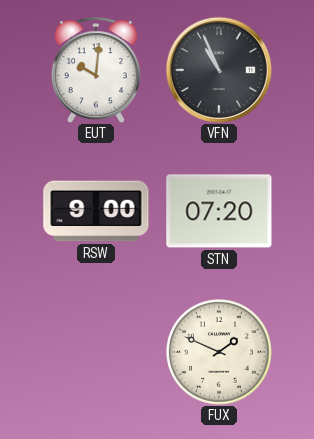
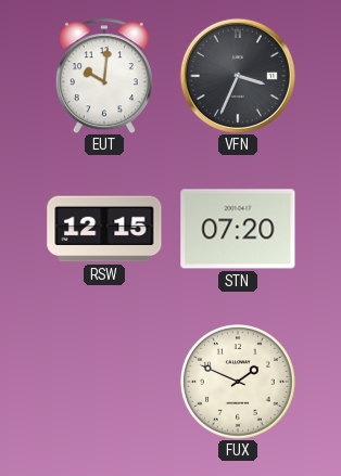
VFN: 10:56 -> 3:34 (238, 76)
RSW: 9:00 -> 12:15 (104, 229)
